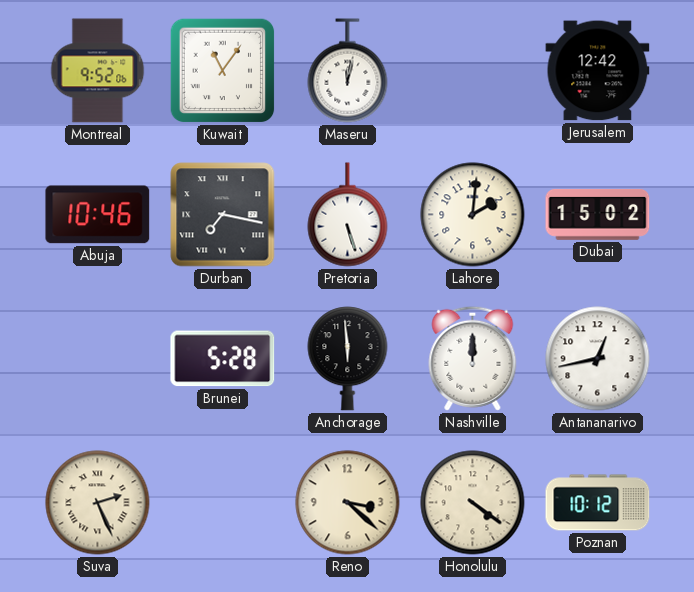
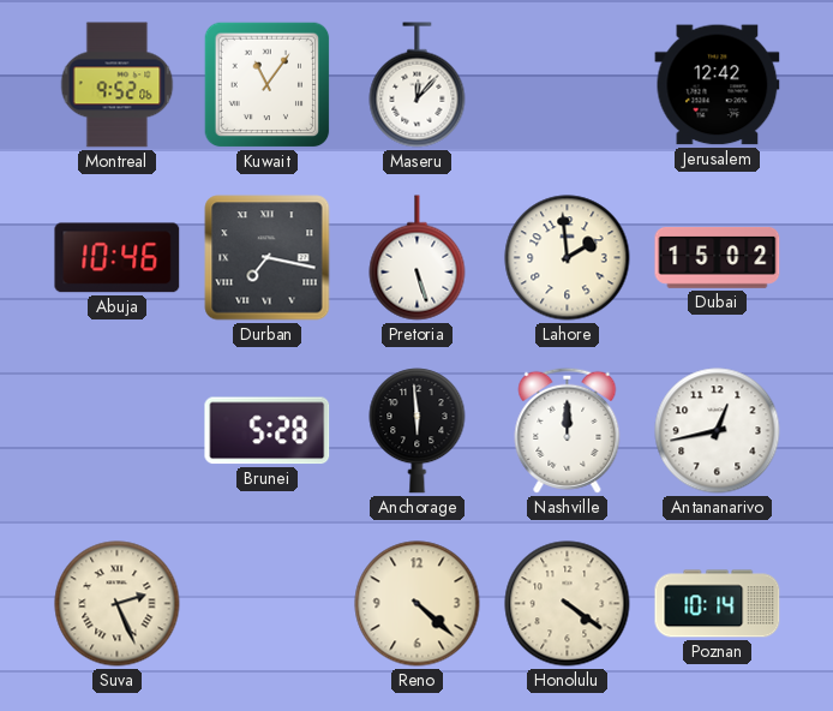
Maseru: 12:02 -> 12:07 (418, 85)
Lahore: 2:01 -> 1:59 (568, 258)
Reno: 3:22 -> 4:22 (418, 604)
Poznan: 10:12 -> 10:14 (718, 604)
